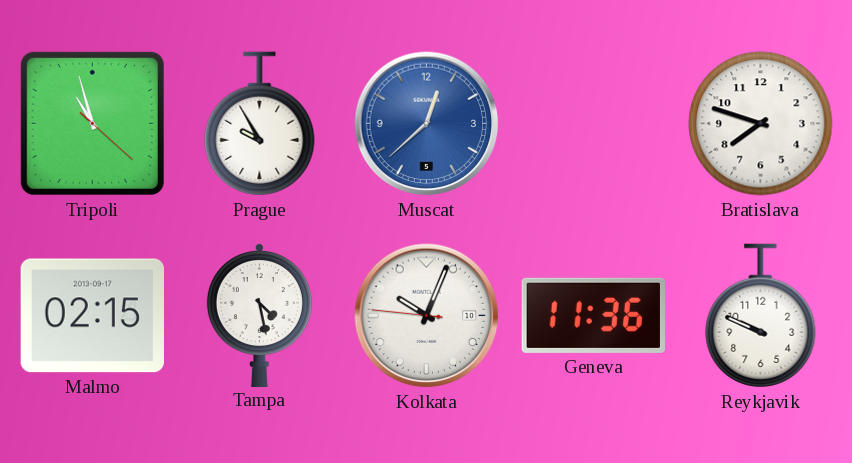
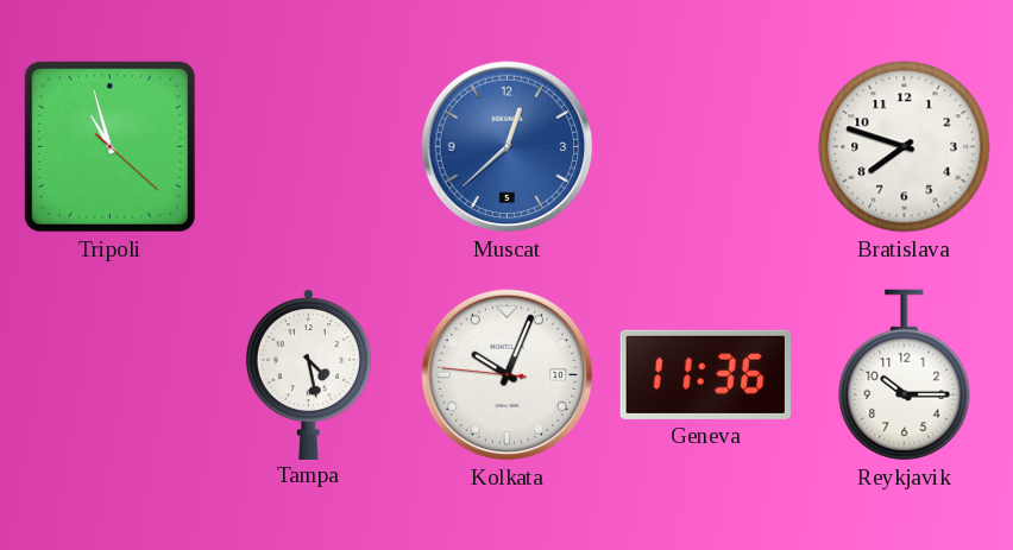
Prague: 9:55 -> none (260, 124)
Malmo: 02:15 -> none (92, 316)
Reykjavik: 9:49 -> 10:15 (905, 375)
